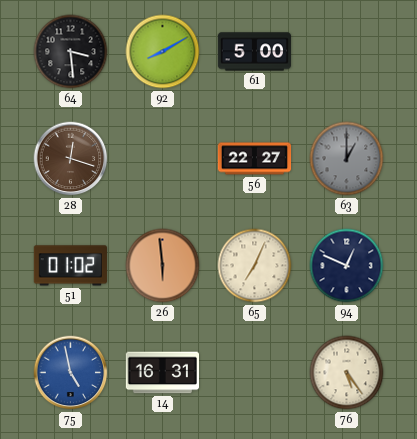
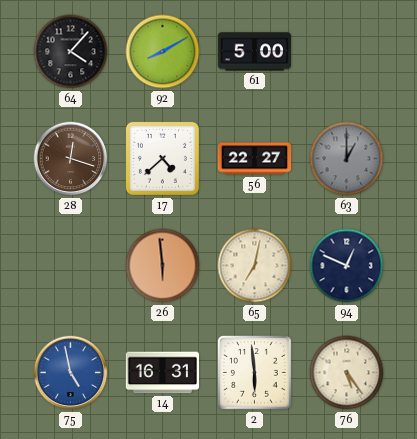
64: 3:29 -> 4:07 (71, 52)
17: none -> 4:38 (162, 158)
51: 01:02 -> none (70, 266)
65: 7:04 -> 7:02 (255, 266)
2: none -> 5:59 (255, 373)
